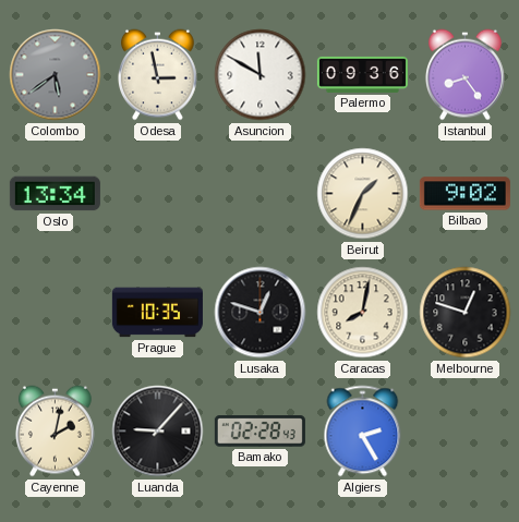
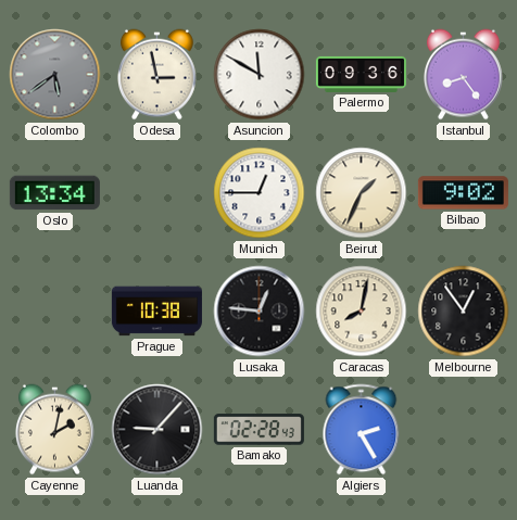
Munich: none -> 12:45 (260, 193)
Prague: 10:35 -> 10:38 (156, 312)
Lusaka: 12:48 -> 12:46 (260, 312)
Melbourne: 12:48 -> 12:54 (464, 312)
